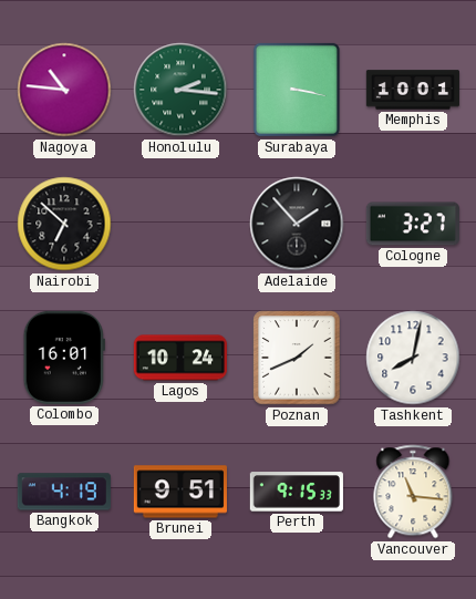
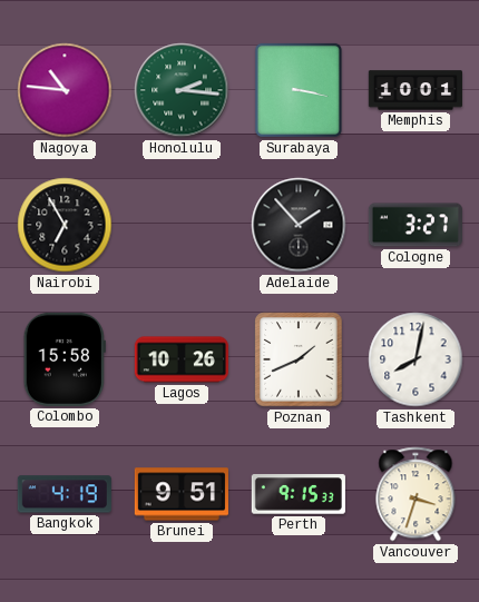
Nairobi: 6:52 -> 6:55 (65, 225)
Colombo: 16:01 -> 15:58 (65, 359)
Lagos: 10:24 -> 10:26 (182, 359)
Vancouver: 11:16 -> 3:33 (416, 494)
